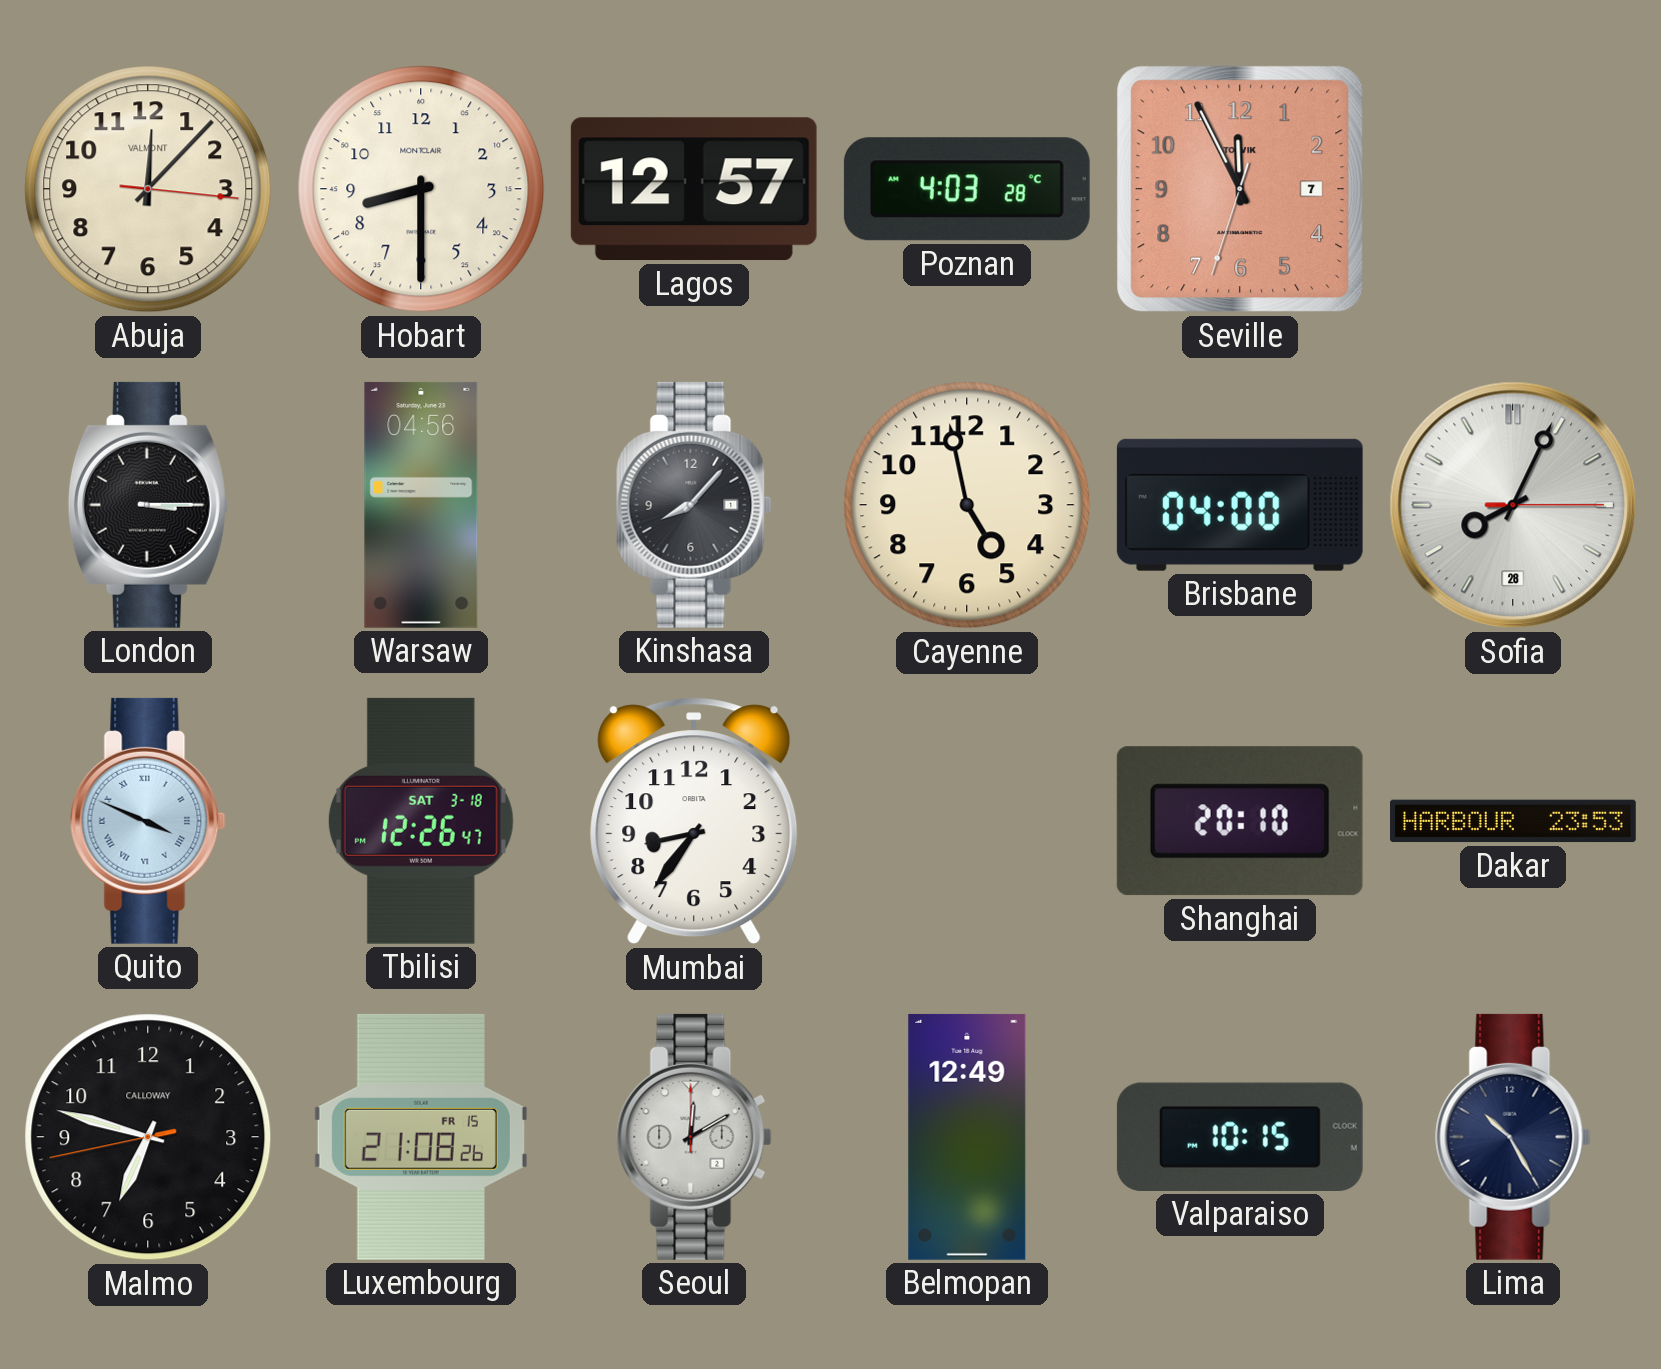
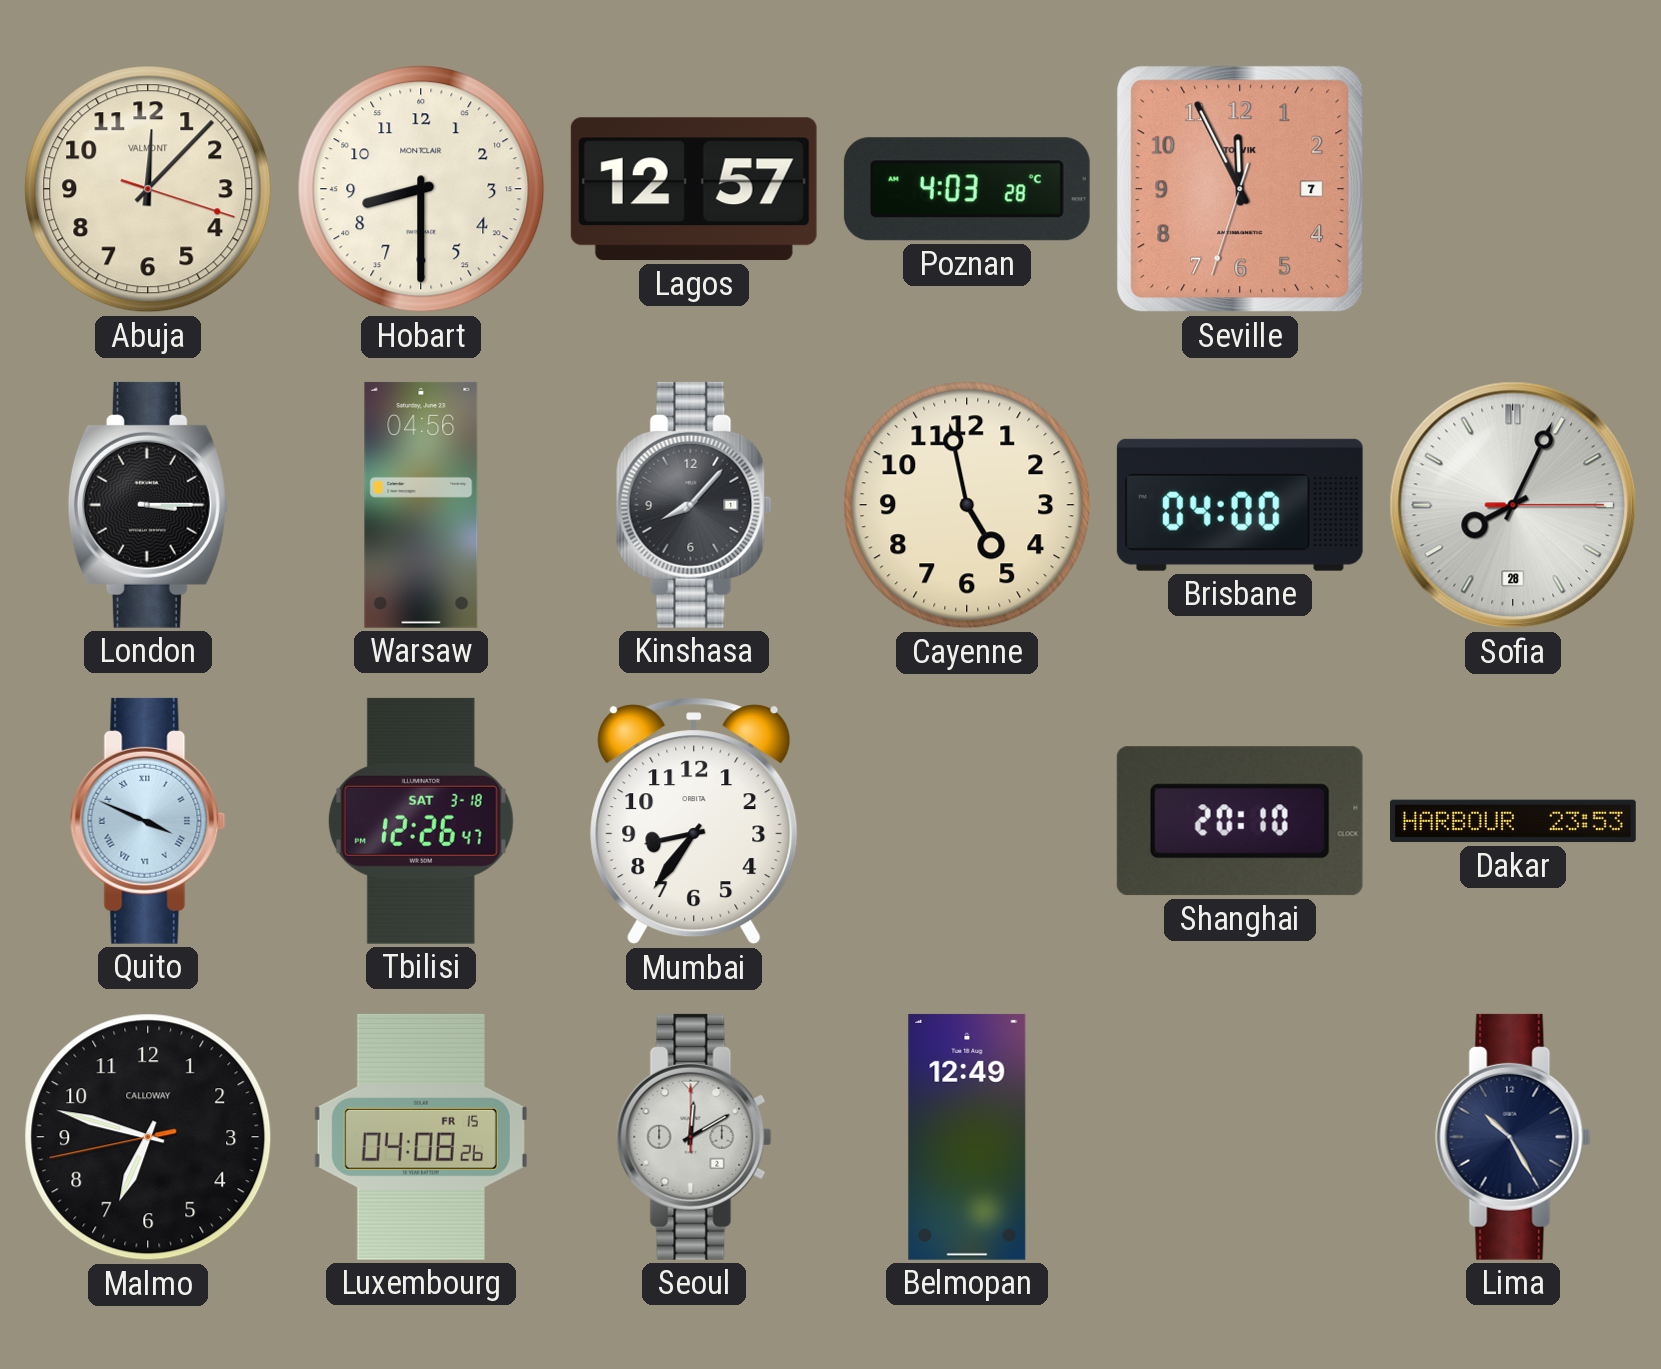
Abuja: 12:07:16 -> 12:07:18 (148, 189)
Luxembourg: 21:08 -> 04:08 (421, 1137)
Valparaiso: 10:15 -> none (1240, 1137)
